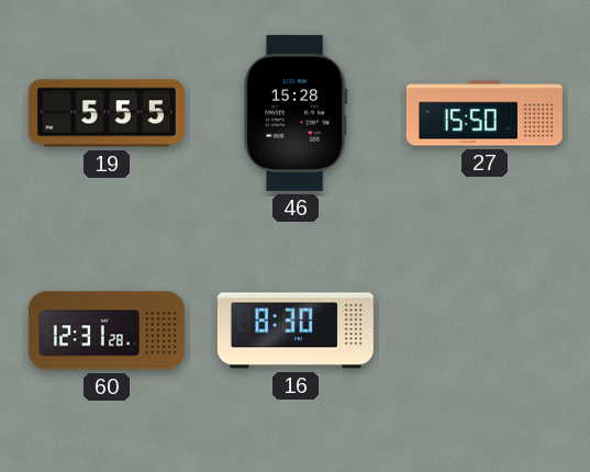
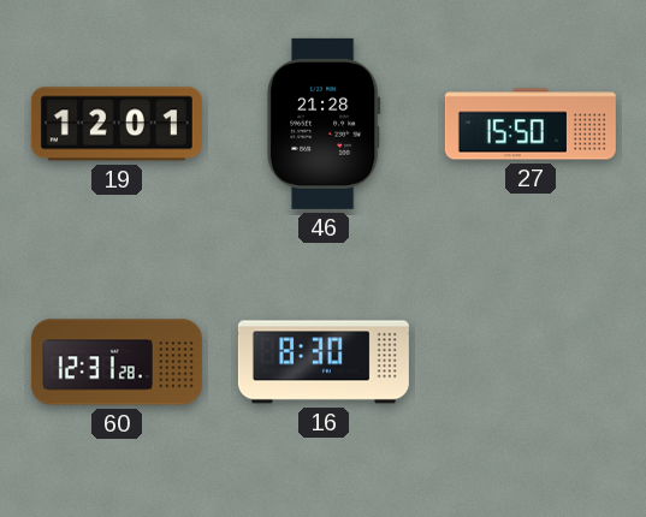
19: 5:55 -> 12:01 (117, 124)
46: 15:28 -> 21:28 (324, 124)
